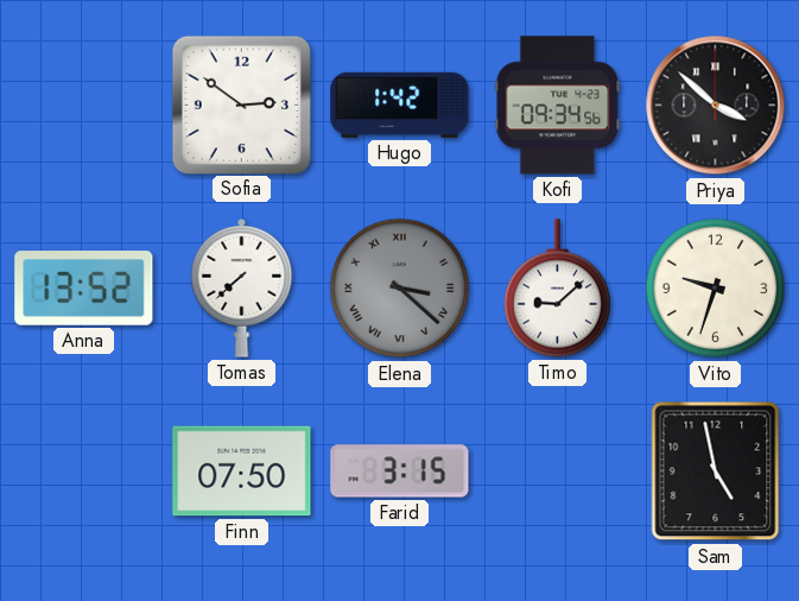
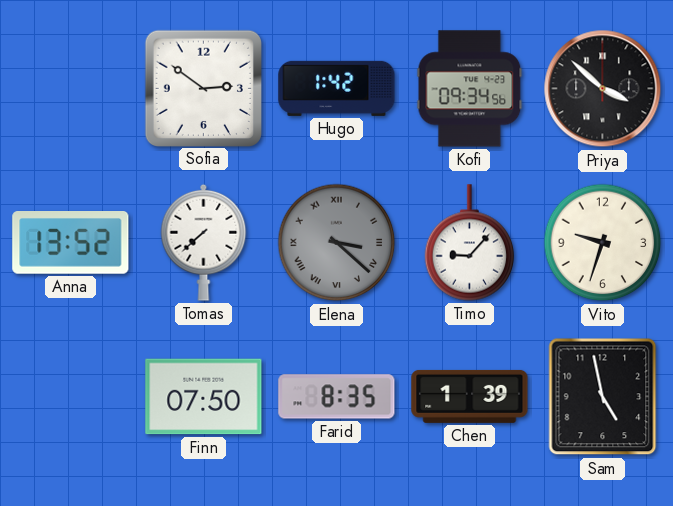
Timo: 9:08 -> 9:07 (470, 243)
Farid: 3:15 -> 8:35 (337, 397)
Chen: none -> 1:39 (470, 396)
